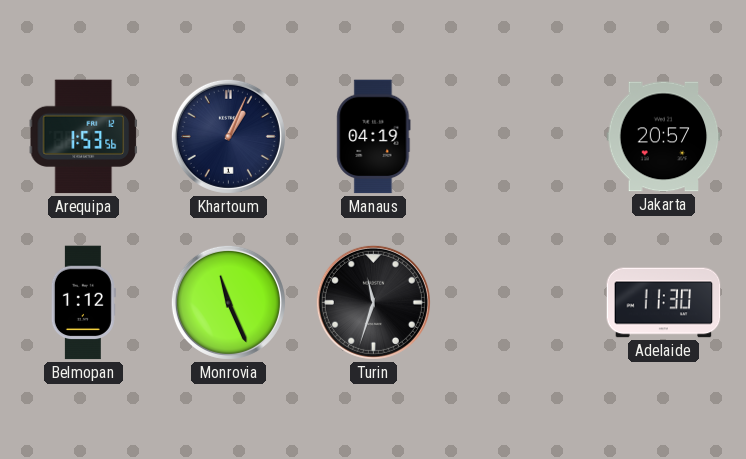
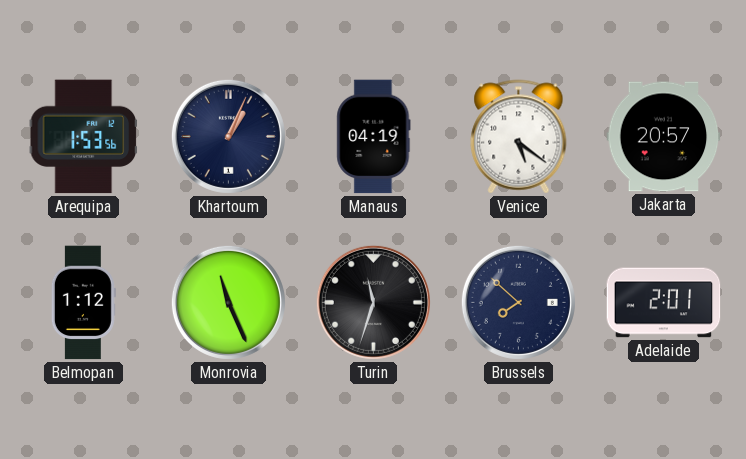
Venice: none -> 5:21 (519, 137)
Brussels: none -> 7:52 (518, 302)
Adelaide: 11:30 -> 2:01 (664, 303)
